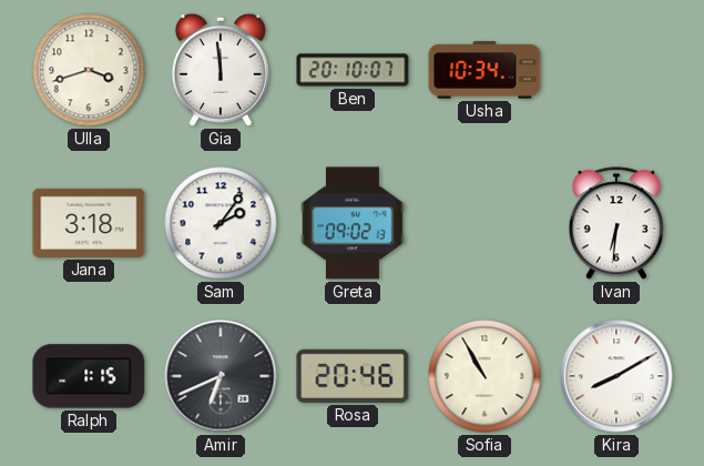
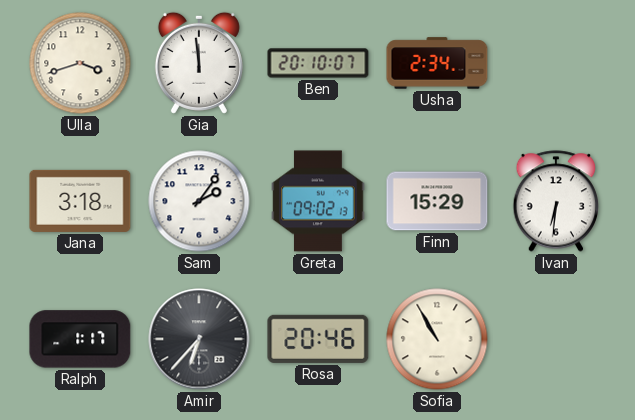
Usha: 10:34 -> 2:34 (437, 63)
Finn: none -> 15:29 (437, 201)
Ralph: 1:15 -> 1:17 (80, 339)
Amir: 6:41 -> 6:37 (199, 339)
Kira: 8:10 -> none (616, 376)
